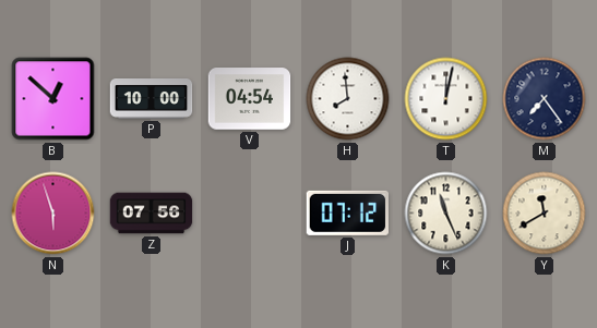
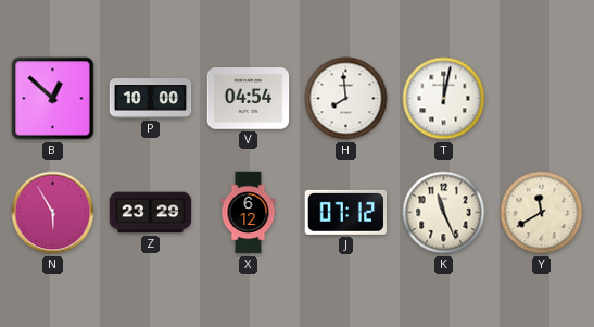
M: 7:24 -> none (545, 99)
N: 5:57 -> 5:55 (53, 213)
Z: 07:56 -> 23:29 (151, 213)
X: none -> 6:12 (249, 213)
